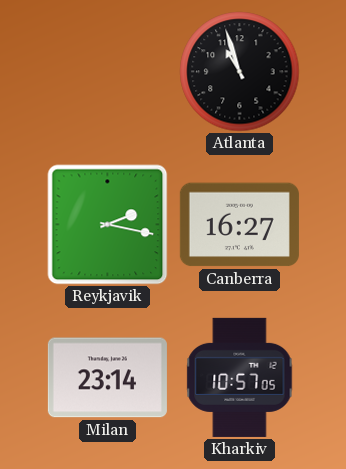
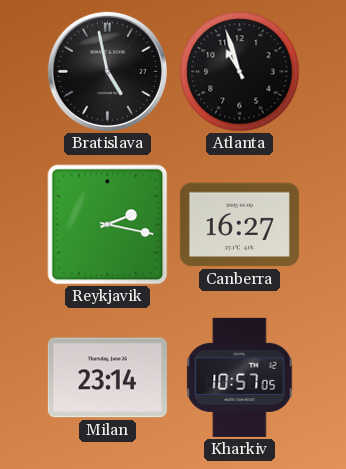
Bratislava: none -> 4:58 (107, 71)
